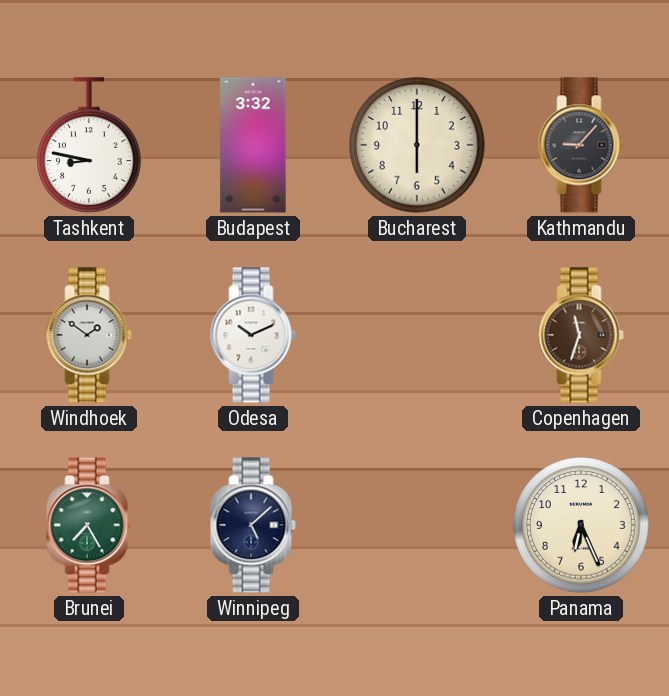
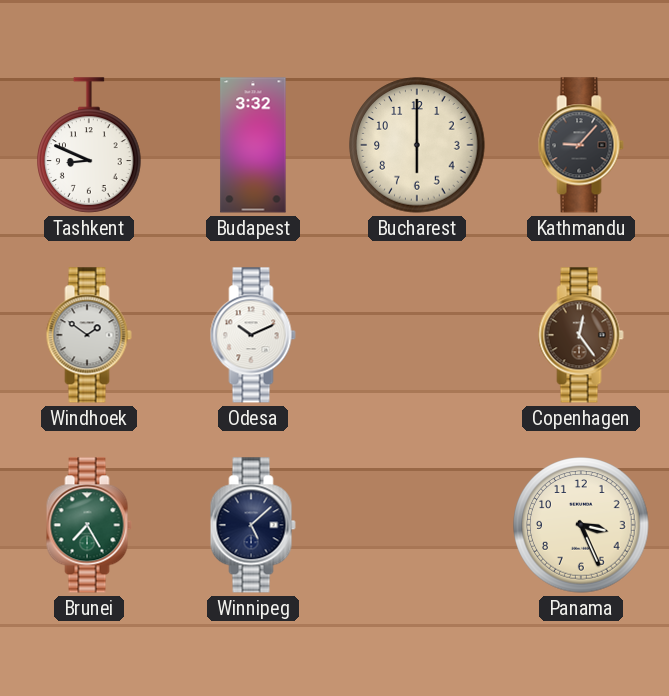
Tashkent: 8:47 -> 8:49 (89, 145)
Copenhagen: 11:33 -> 12:24 (581, 335)
Panama: 6:26 -> 3:26 (581, 525)
